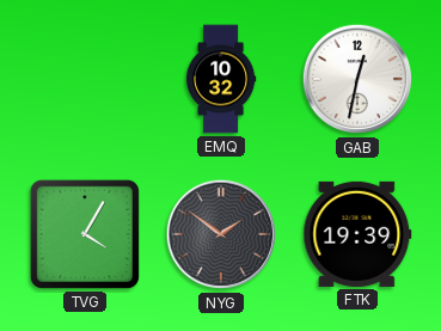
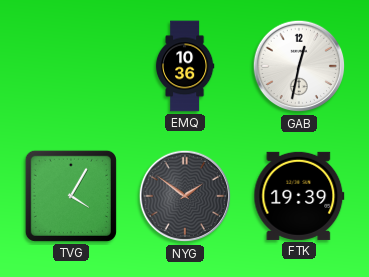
EMQ: 10:32 -> 10:36 (185, 66)
